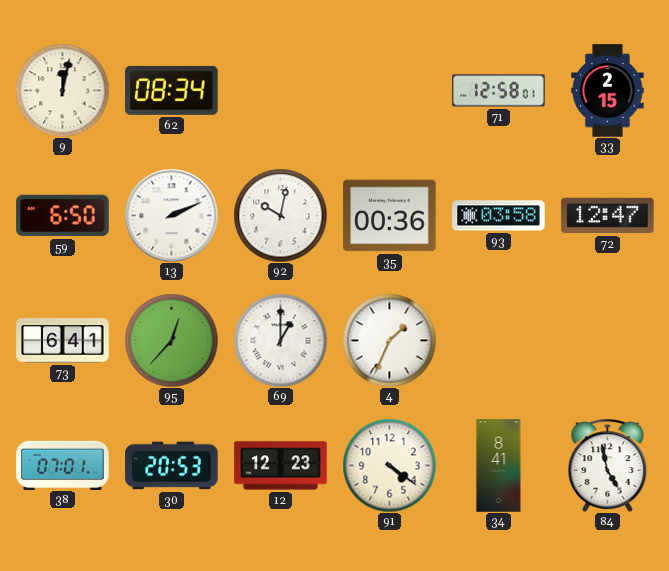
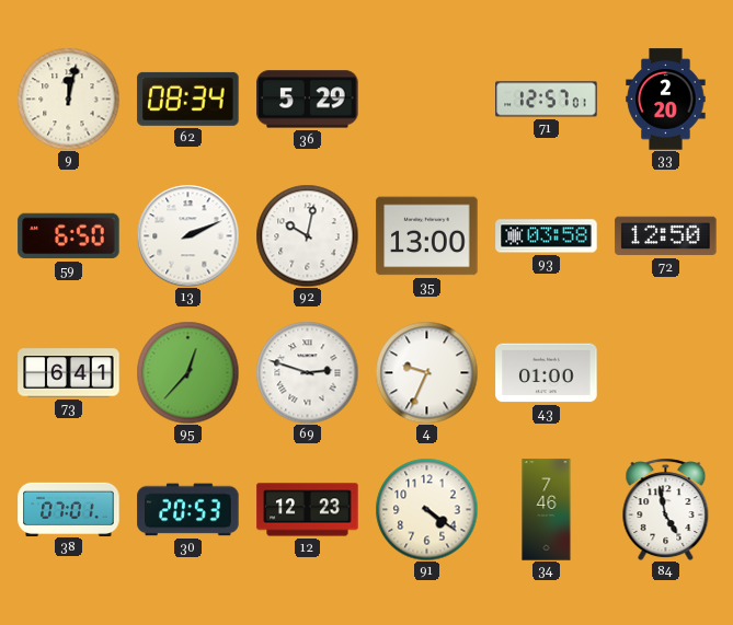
36: none -> 5:29 (308, 100)
71: 12:58 -> 12:57 (547, 100)
33: 2:15 -> 2:20 (666, 100)
35: 00:36 -> 13:00 (427, 236)
72: 12:47 -> 12:50 (666, 236)
69: 1:00 -> 2:48 (307, 372)
4: 1:34 -> 9:34 (426, 372)
43: none -> 01:00 (547, 373)
34: 8:41 -> 7:46 (547, 510)
